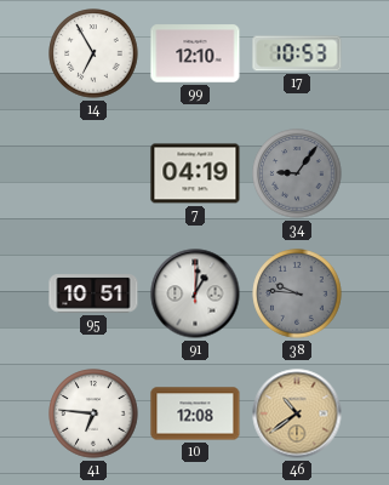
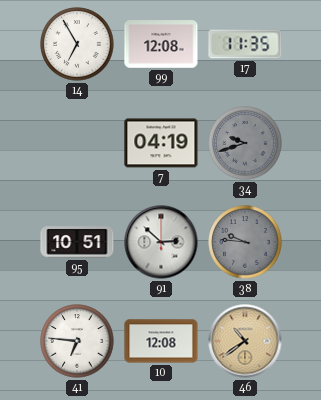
99: 12:10 -> 12:08 (161, 44)
17: 10:53 -> 11:35 (245, 44)
34: 9:06 -> 9:42 (245, 143)
91: 1:01 -> 2:52 (161, 242)
